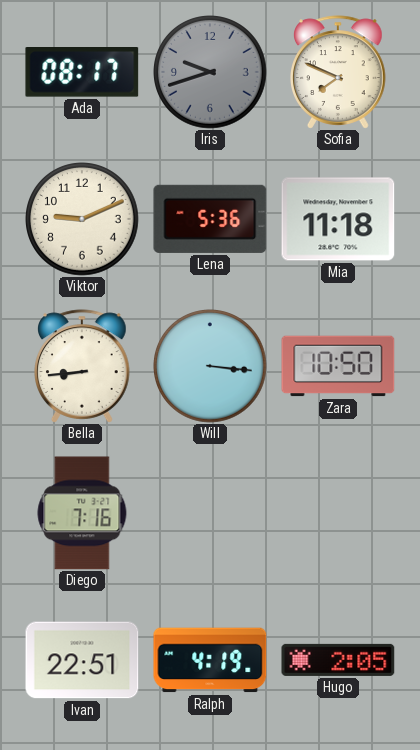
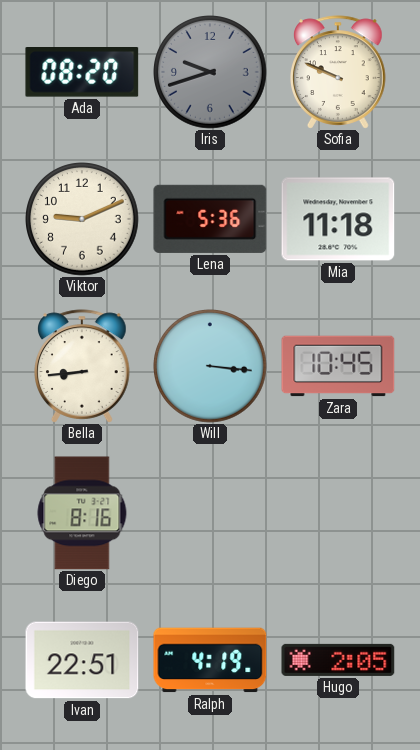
Ada: 08:17 -> 08:20 (82, 72)
Sofia: 7:49 -> 9:49 (339, 72)
Zara: 10:50 -> 10:45 (338, 366)
Diego: 7:16 -> 8:16 (82, 513)
